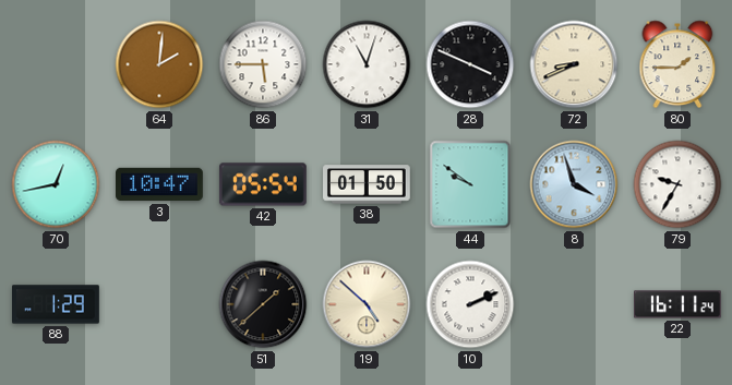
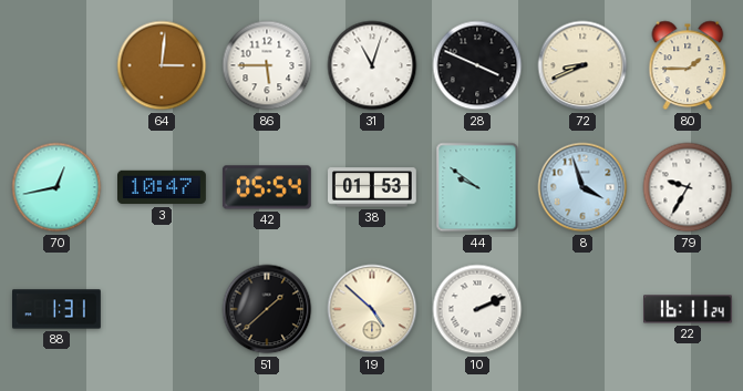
64: 2:01 -> 3:01 (162, 65)
38: 01:50 -> 01:53 (373, 187)
88: 1:29 -> 1:31 (58, 309)
